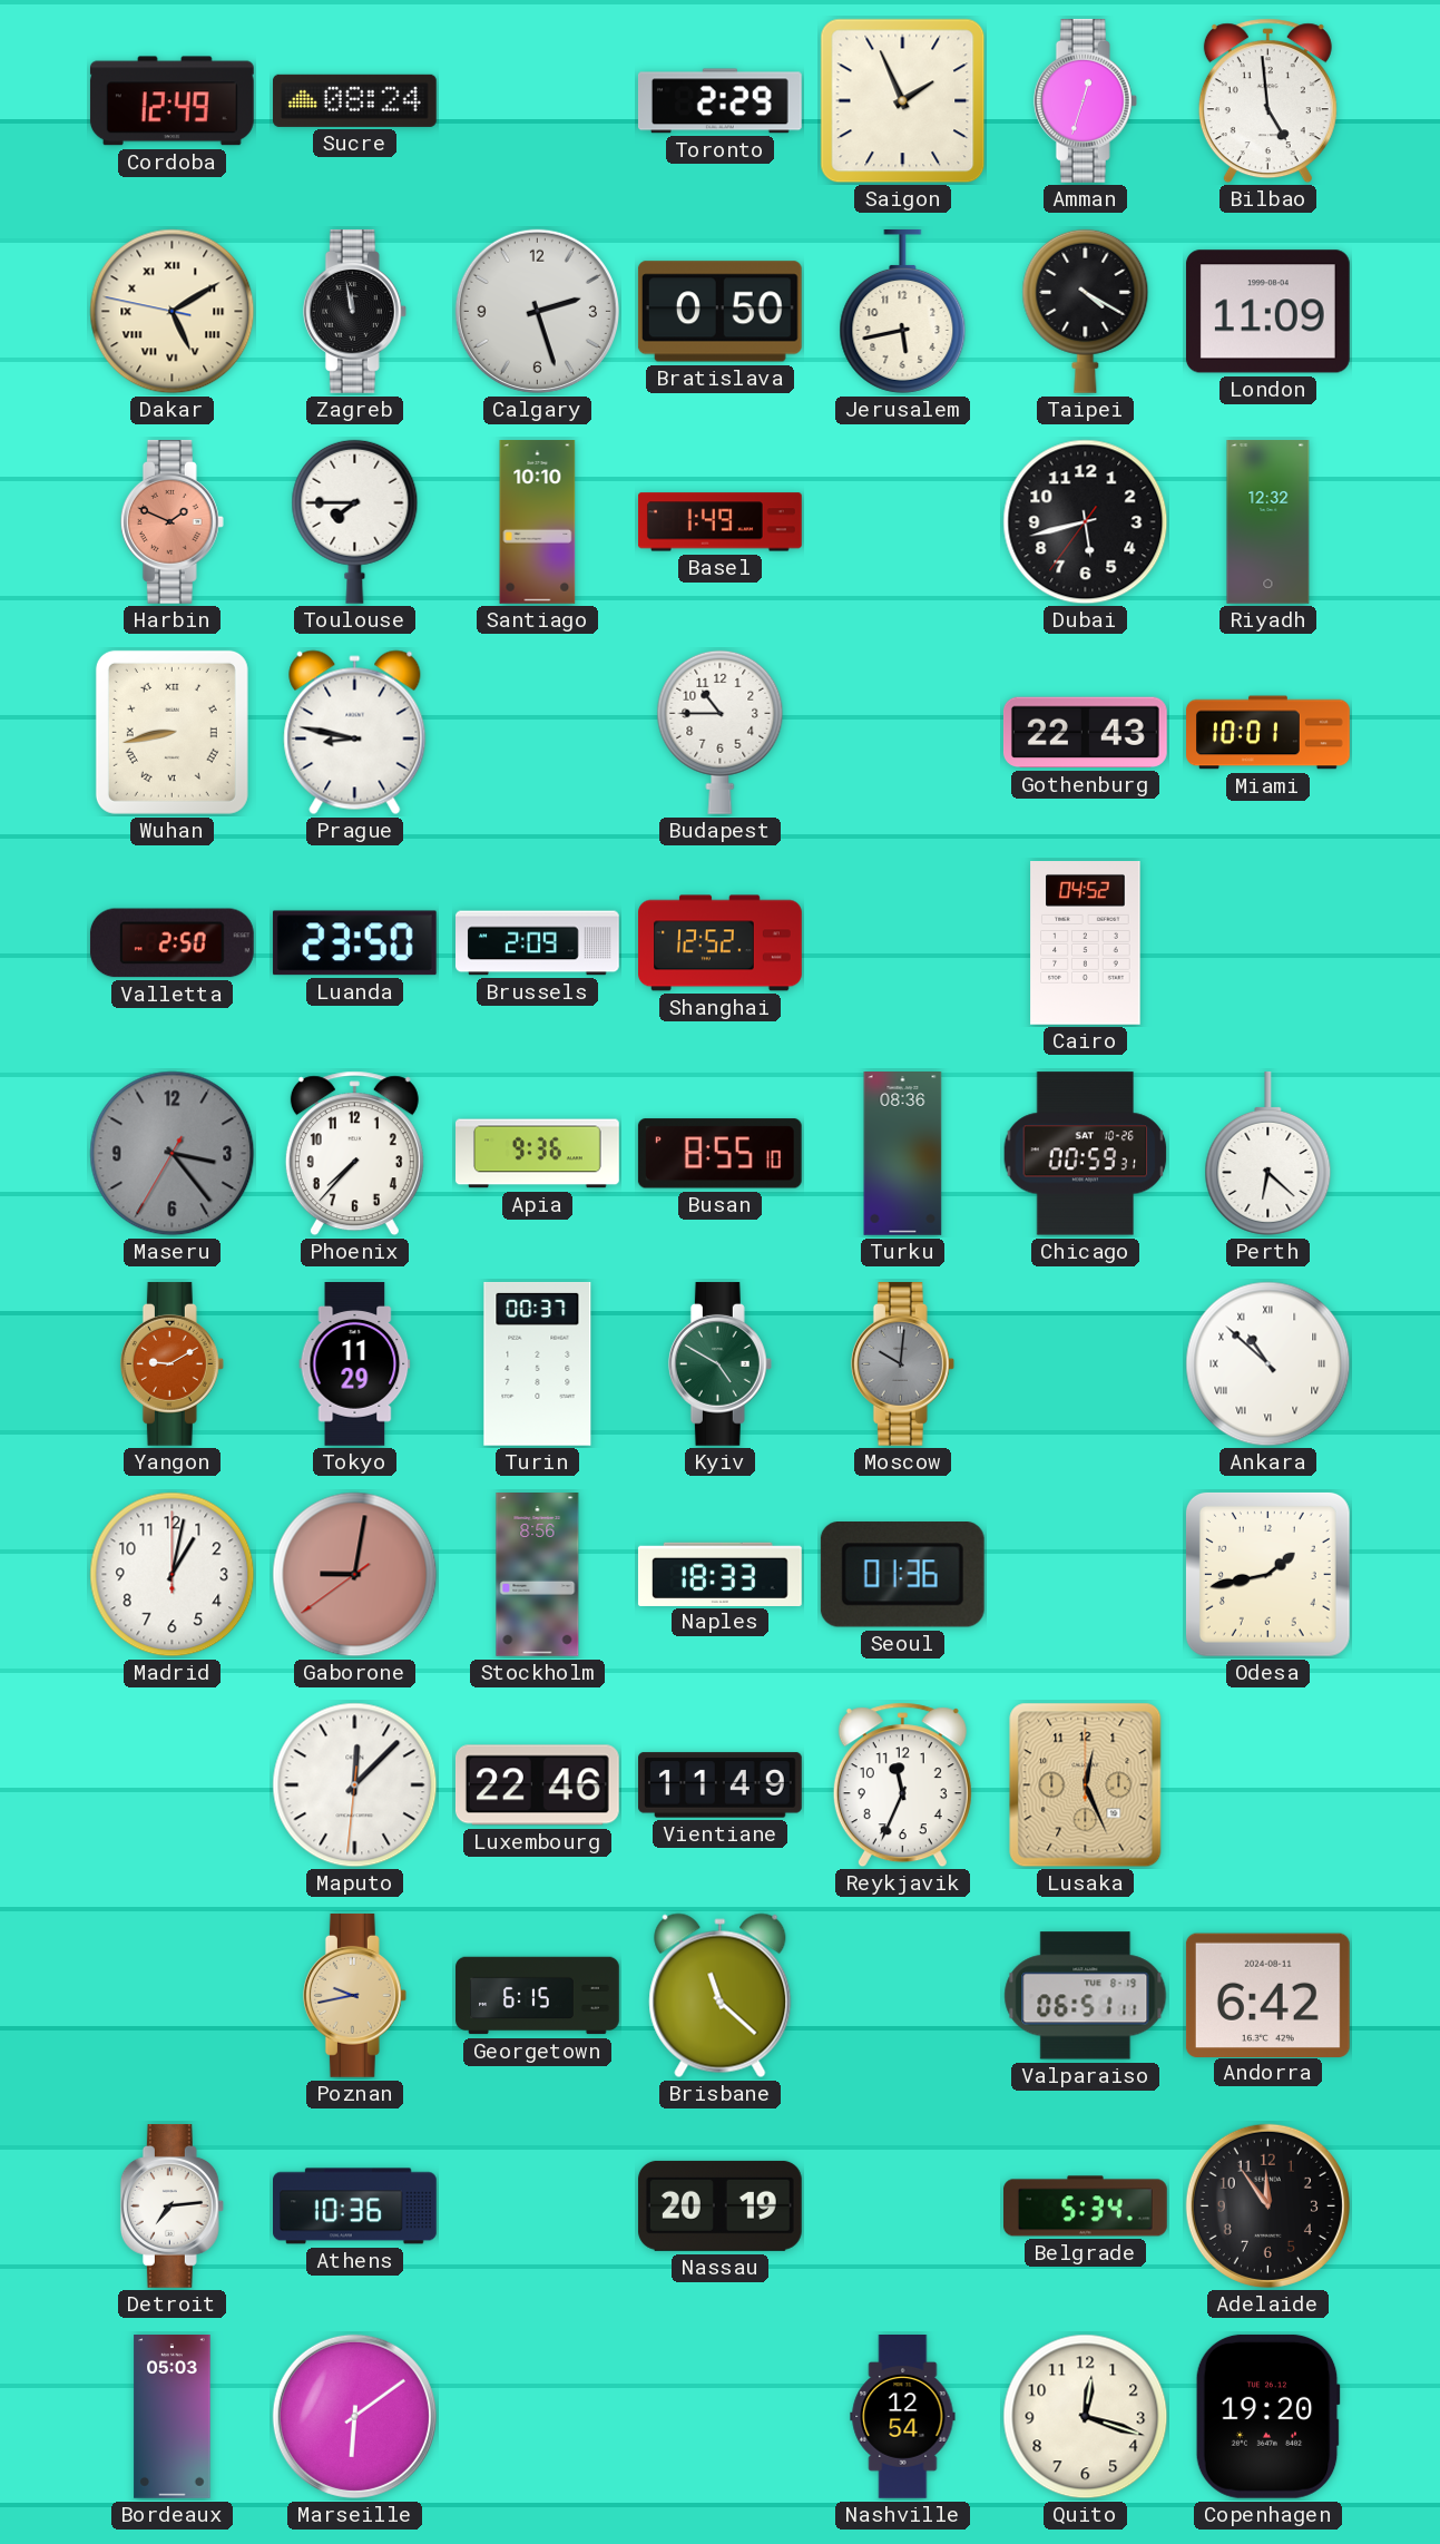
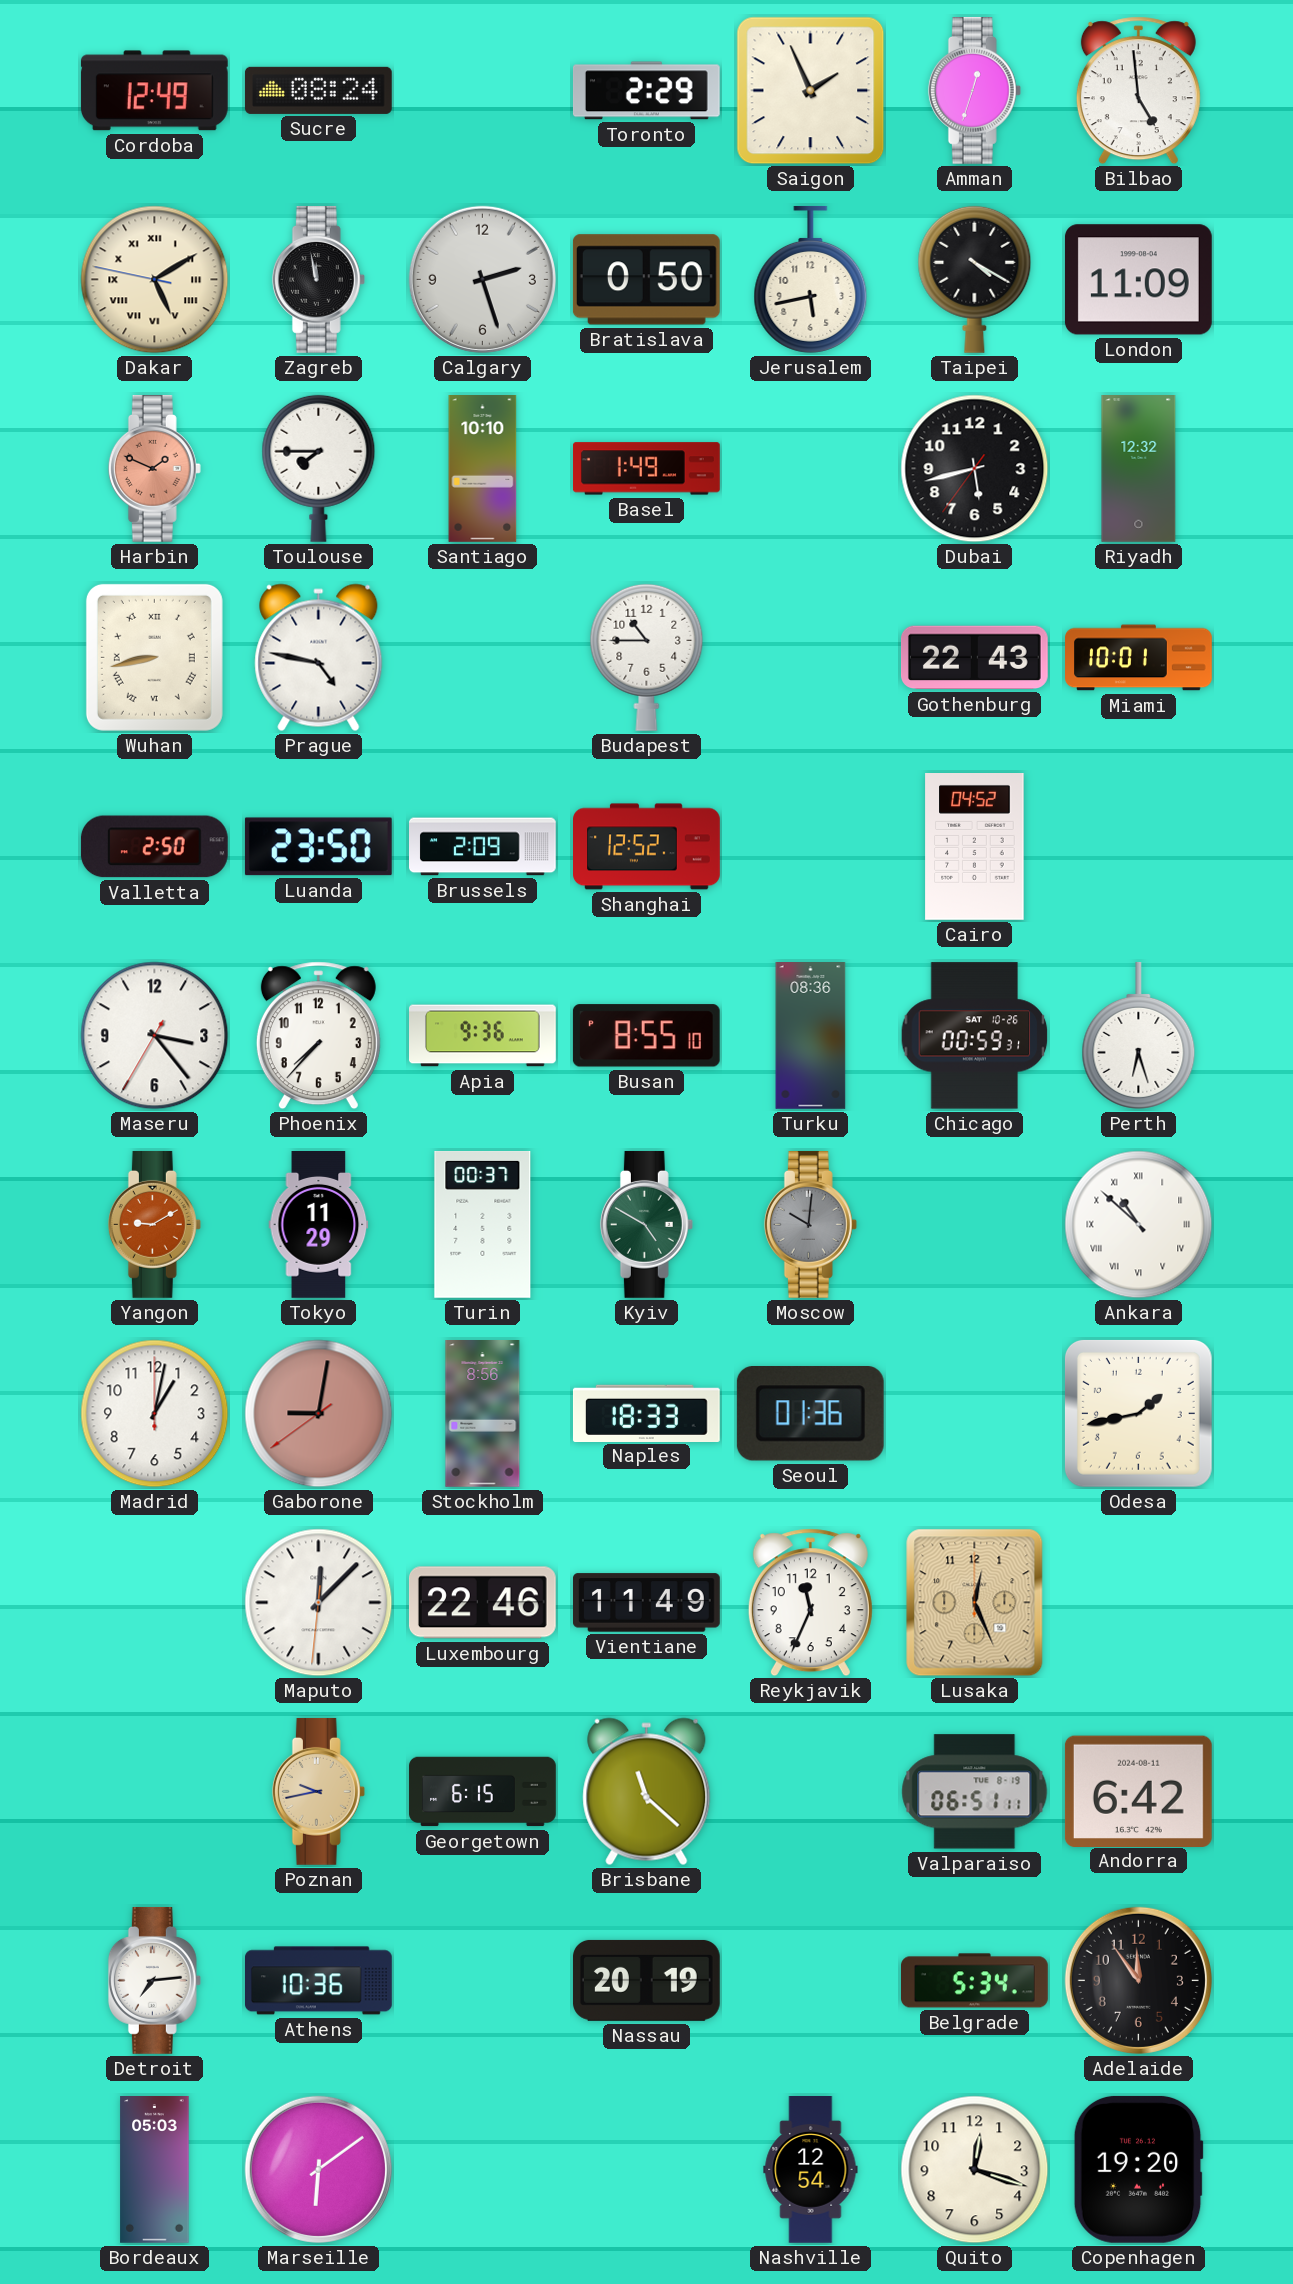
Prague: 8:47 -> 4:47 (319, 658)
Maseru dial: grey -> white (155, 1036)
Perth: 6:22 -> 6:27 (1139, 1035)
